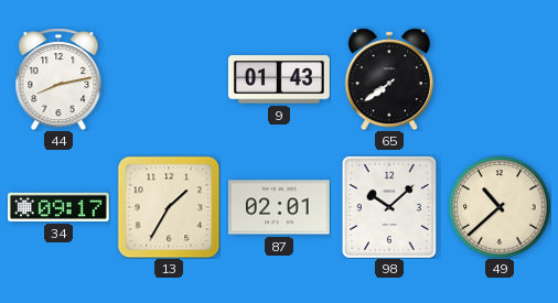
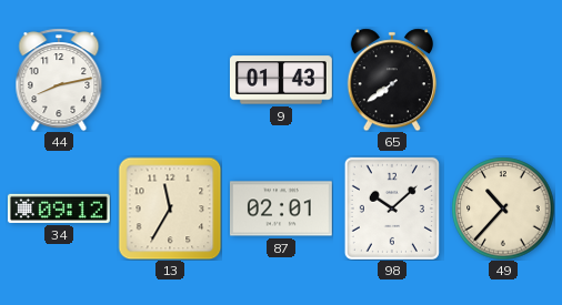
34: 09:17 -> 09:12 (59, 209)
13: 1:35 -> 11:35 (170, 209)
49: 10:38 -> 10:37 (503, 209)
